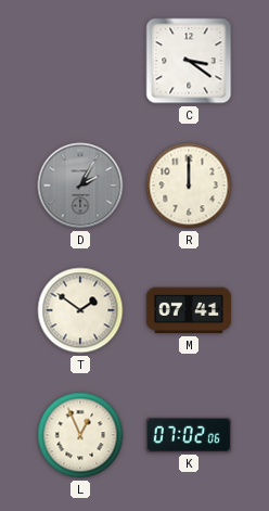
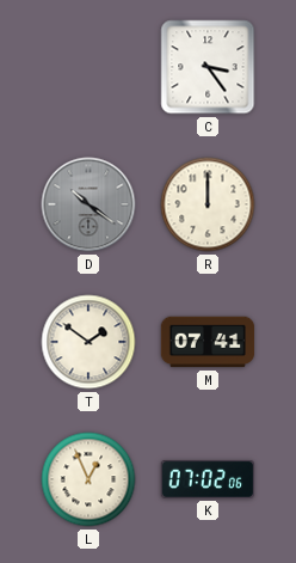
C: 3:21 -> 3:24 (208, 67)
D: 2:05 -> 10:21 (88, 204)
